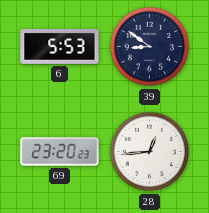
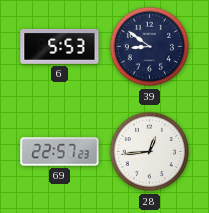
69: 23:20 -> 22:57 (60, 152)
